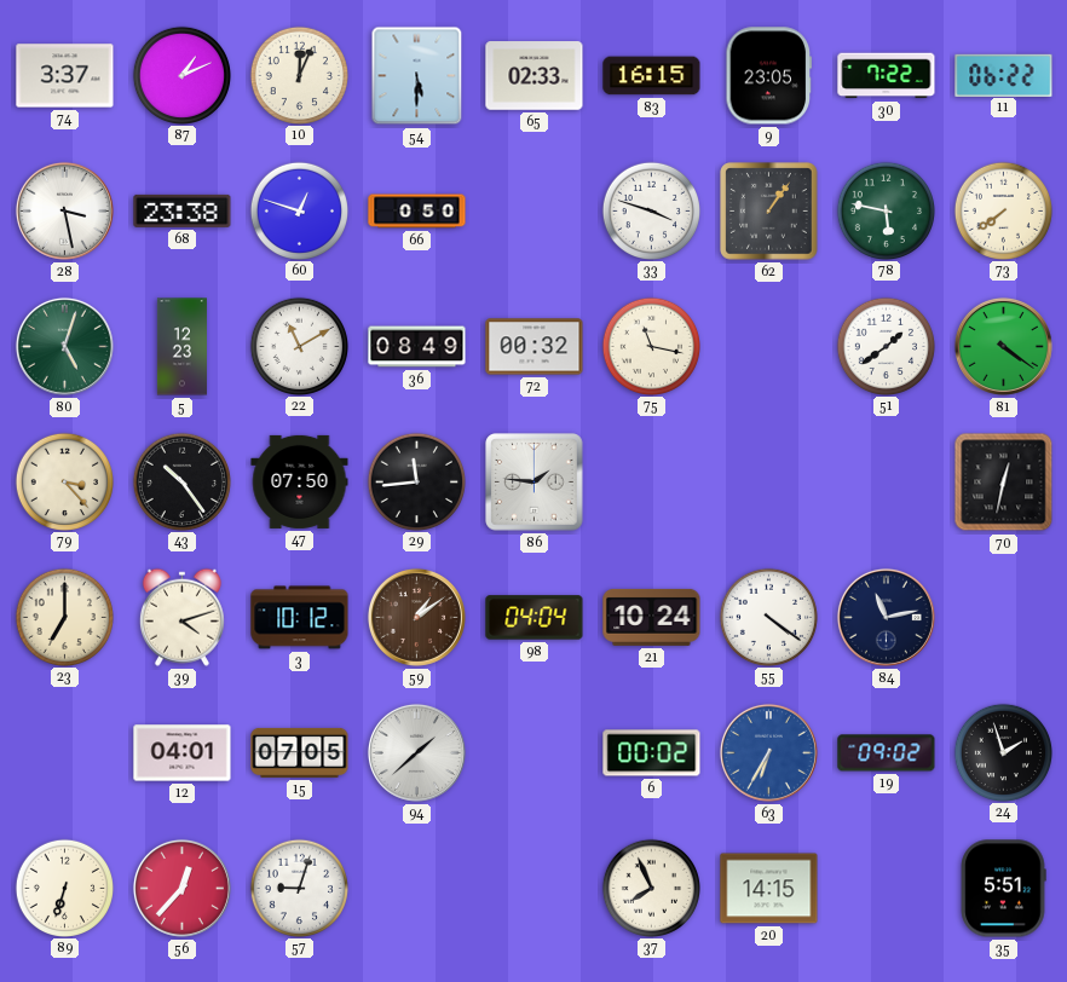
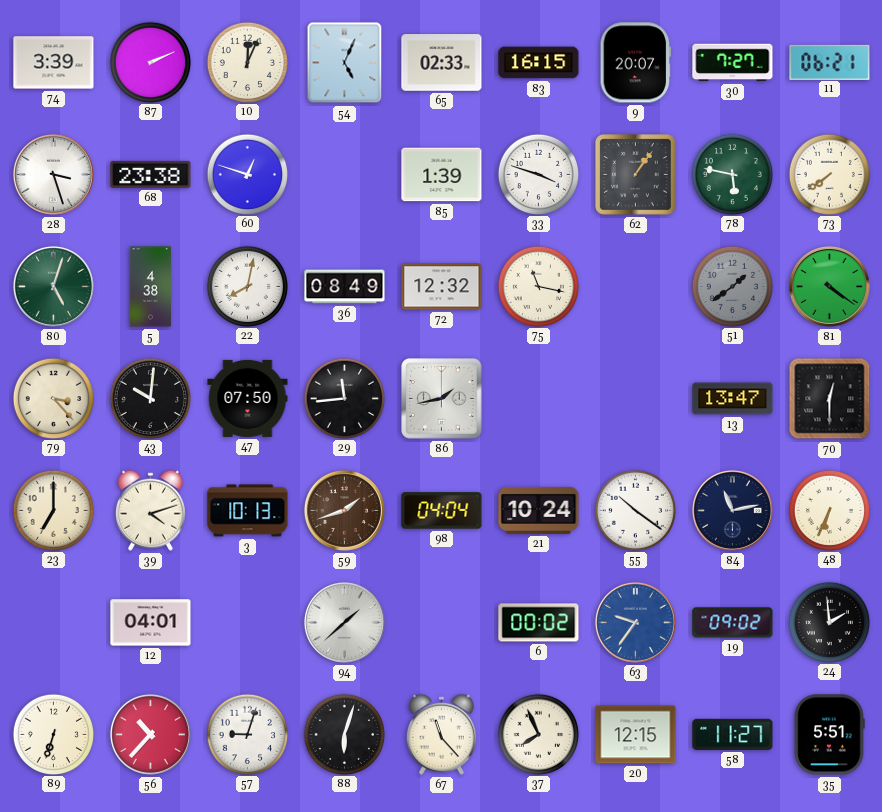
74: 3:37 -> 3:39 (54, 63)
87: 1:11 -> 2:11 (150, 62)
54: 5:30 -> 5:04 (345, 63)
9: 23:05 -> 20:07 (636, 63)
30: 7:22 -> 7:27 (733, 63)
11: 06:22 -> 06:21 (830, 62)
28: 3:28 -> 3:27 (53, 174)
66: 0:50 -> none (417, 212)
85: none -> 1:39 (442, 175)
5: 12:23 -> 4:38 (150, 287)
22: 11:10 -> 8:02 (247, 286)
72: 00:32 -> 12:32 (442, 287)
51 dial: white -> grey (732, 286)
43: 10:24 -> 10:01 (150, 398)
86: 1:46 -> 1:43 (442, 399)
13: none -> 13:47 (733, 399)
70: 12:32 -> 12:30 (830, 399)
3: 10:12 -> 10:13 (248, 511)
59: 1:09 -> 1:42 (344, 510)
55: 4:21 -> 10:21 (635, 510)
48: none -> 6:34 (829, 510)
15: 07:05 -> none (300, 752)
63: 6:35 -> 9:36 (635, 622)
24: 1:57 -> 1:59 (829, 622)
56: 12:37 -> 10:37 (150, 734)
88: none -> 6:03 (344, 734)
67: none -> 11:23 (441, 734)
20: 14:15 -> 12:15 (636, 735)
58: none -> 11:27 (733, 734)
